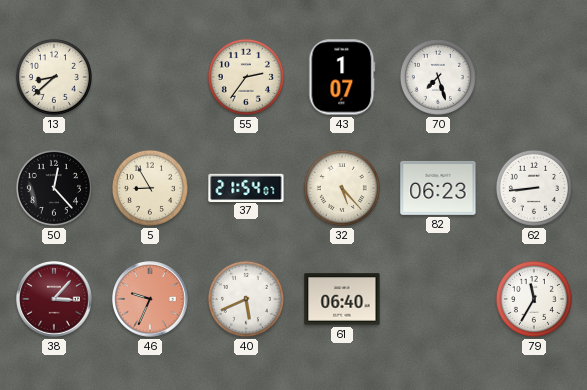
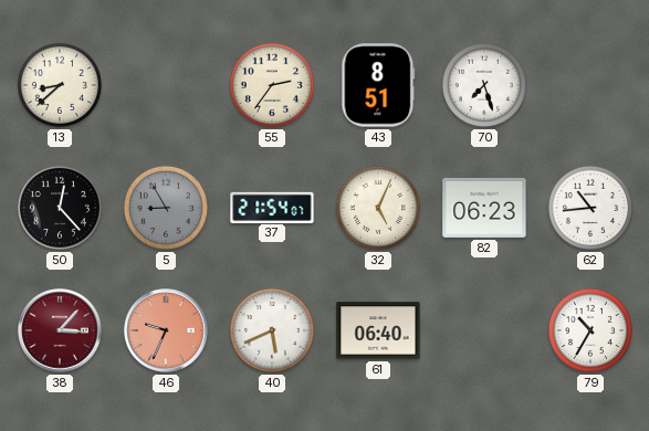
43: 1:07 -> 8:51 (378, 85)
5 dial: cream -> grey (166, 208)
32: 5:23 -> 5:04 (378, 208)
62: 8:44 -> 10:44 (590, 208)
79: 11:35 -> 10:35 (590, 330)
